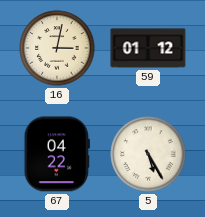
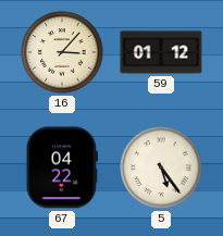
16: 3:02 -> 3:07 (62, 52)
5: 5:25 -> 5:24 (161, 167)
